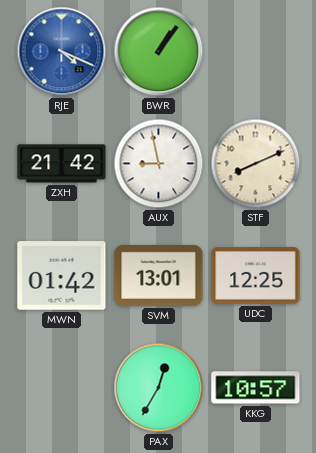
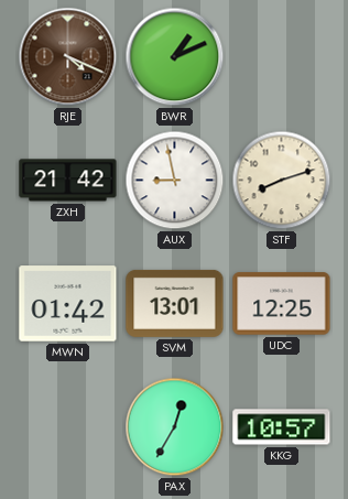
RJE dial: blue -> brown (68, 57)
BWR: 1:06 -> 1:11 (175, 57)
STF: 8:11 -> 8:12 (282, 181)
